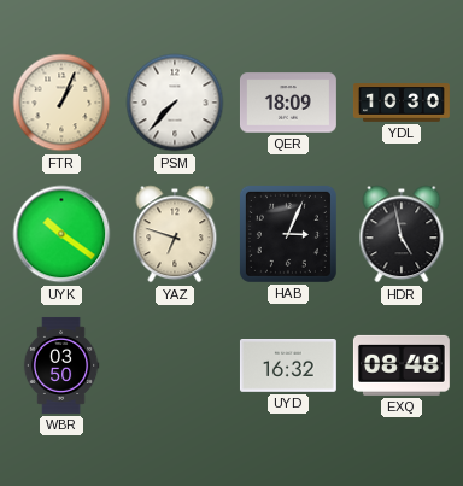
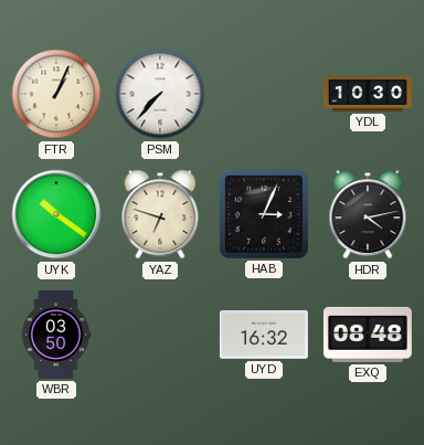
QER: 18:09 -> none (288, 103)
HDR: 4:58 -> 4:13 (368, 214)
